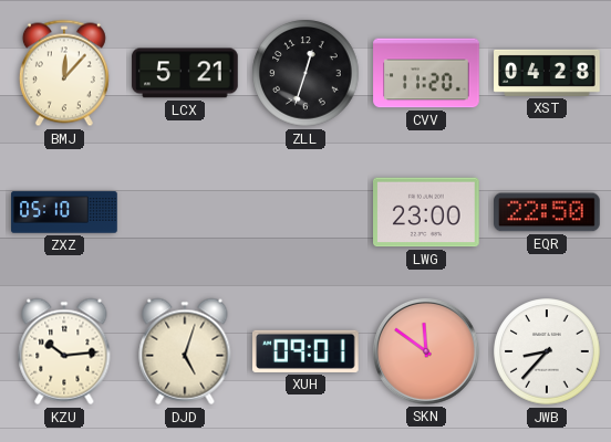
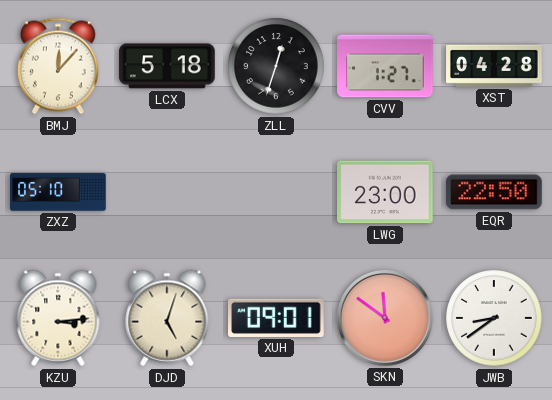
LCX: 5:21 -> 5:18 (167, 66)
CVV: 11:20 -> 1:27 (385, 66)
KZU: 10:14 -> 3:14 (58, 318)
JWB: 8:37 -> 8:39 (494, 318)
